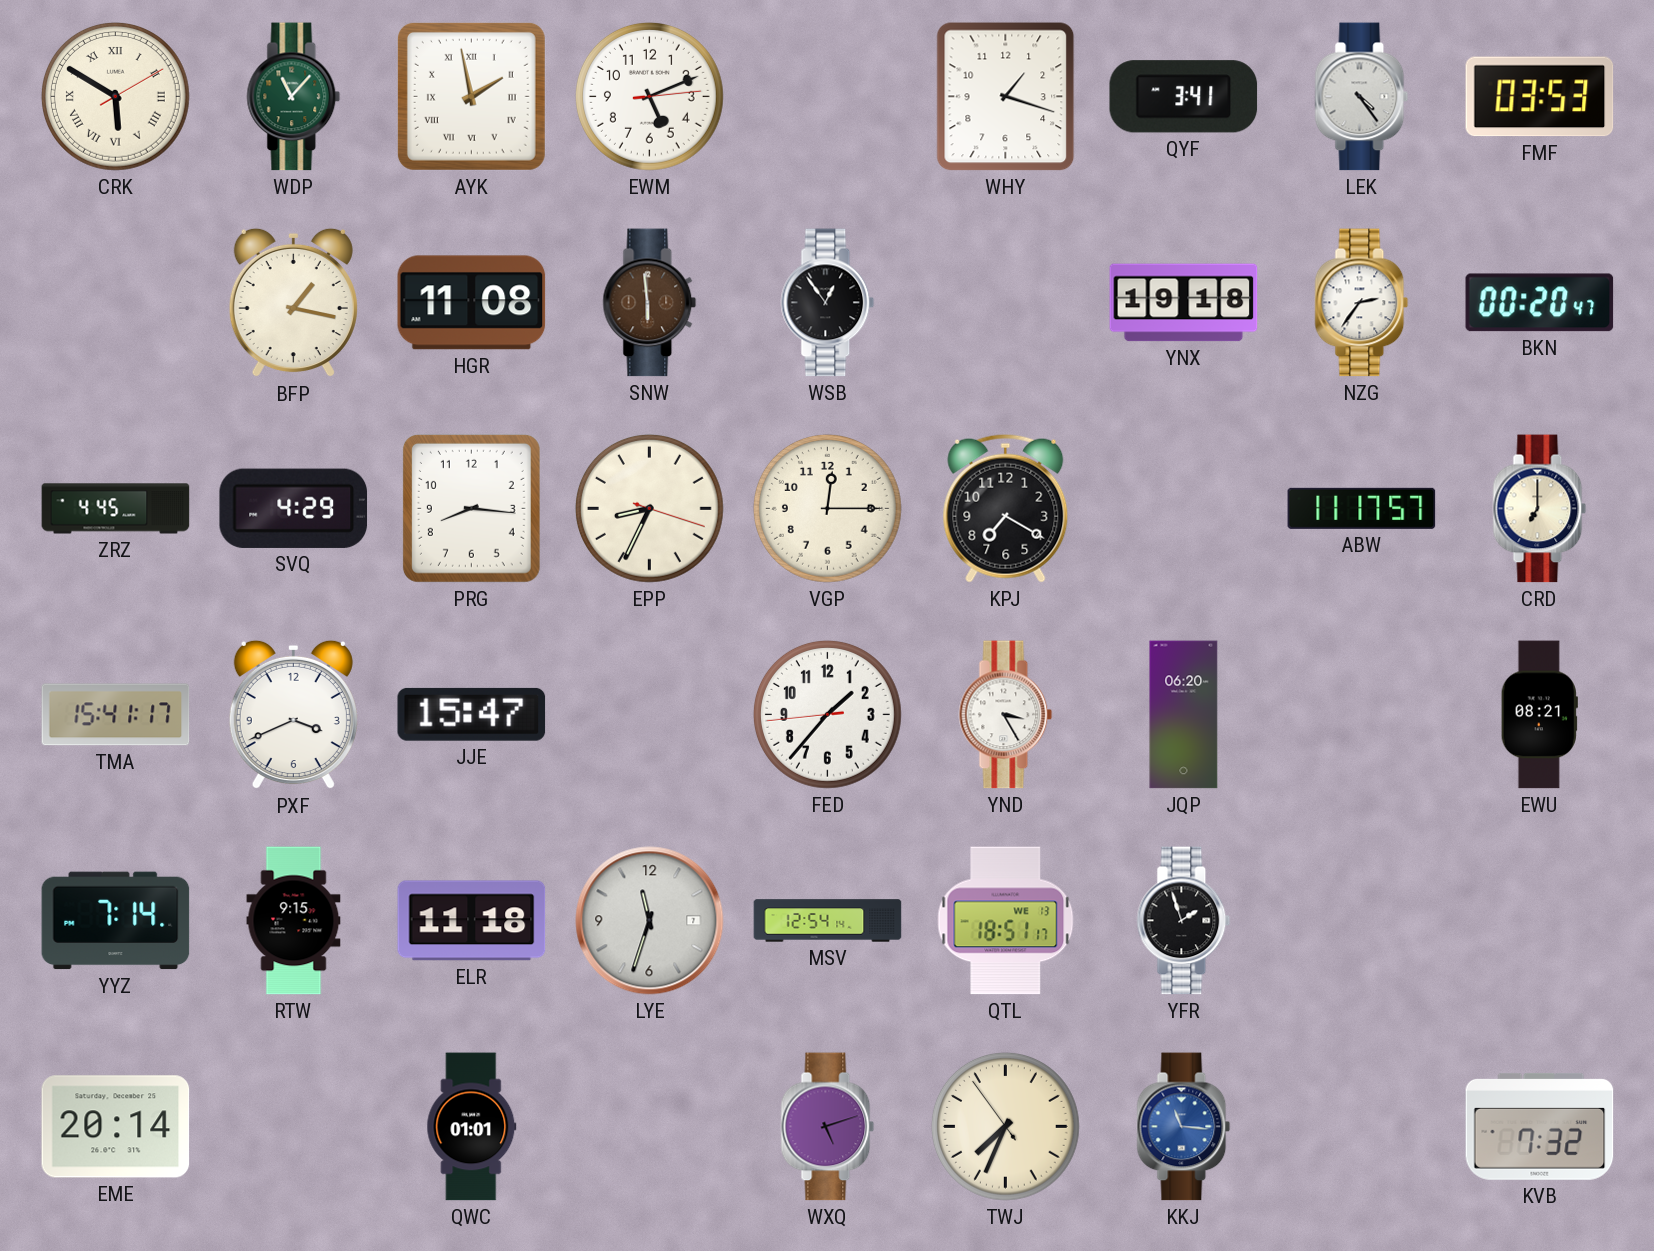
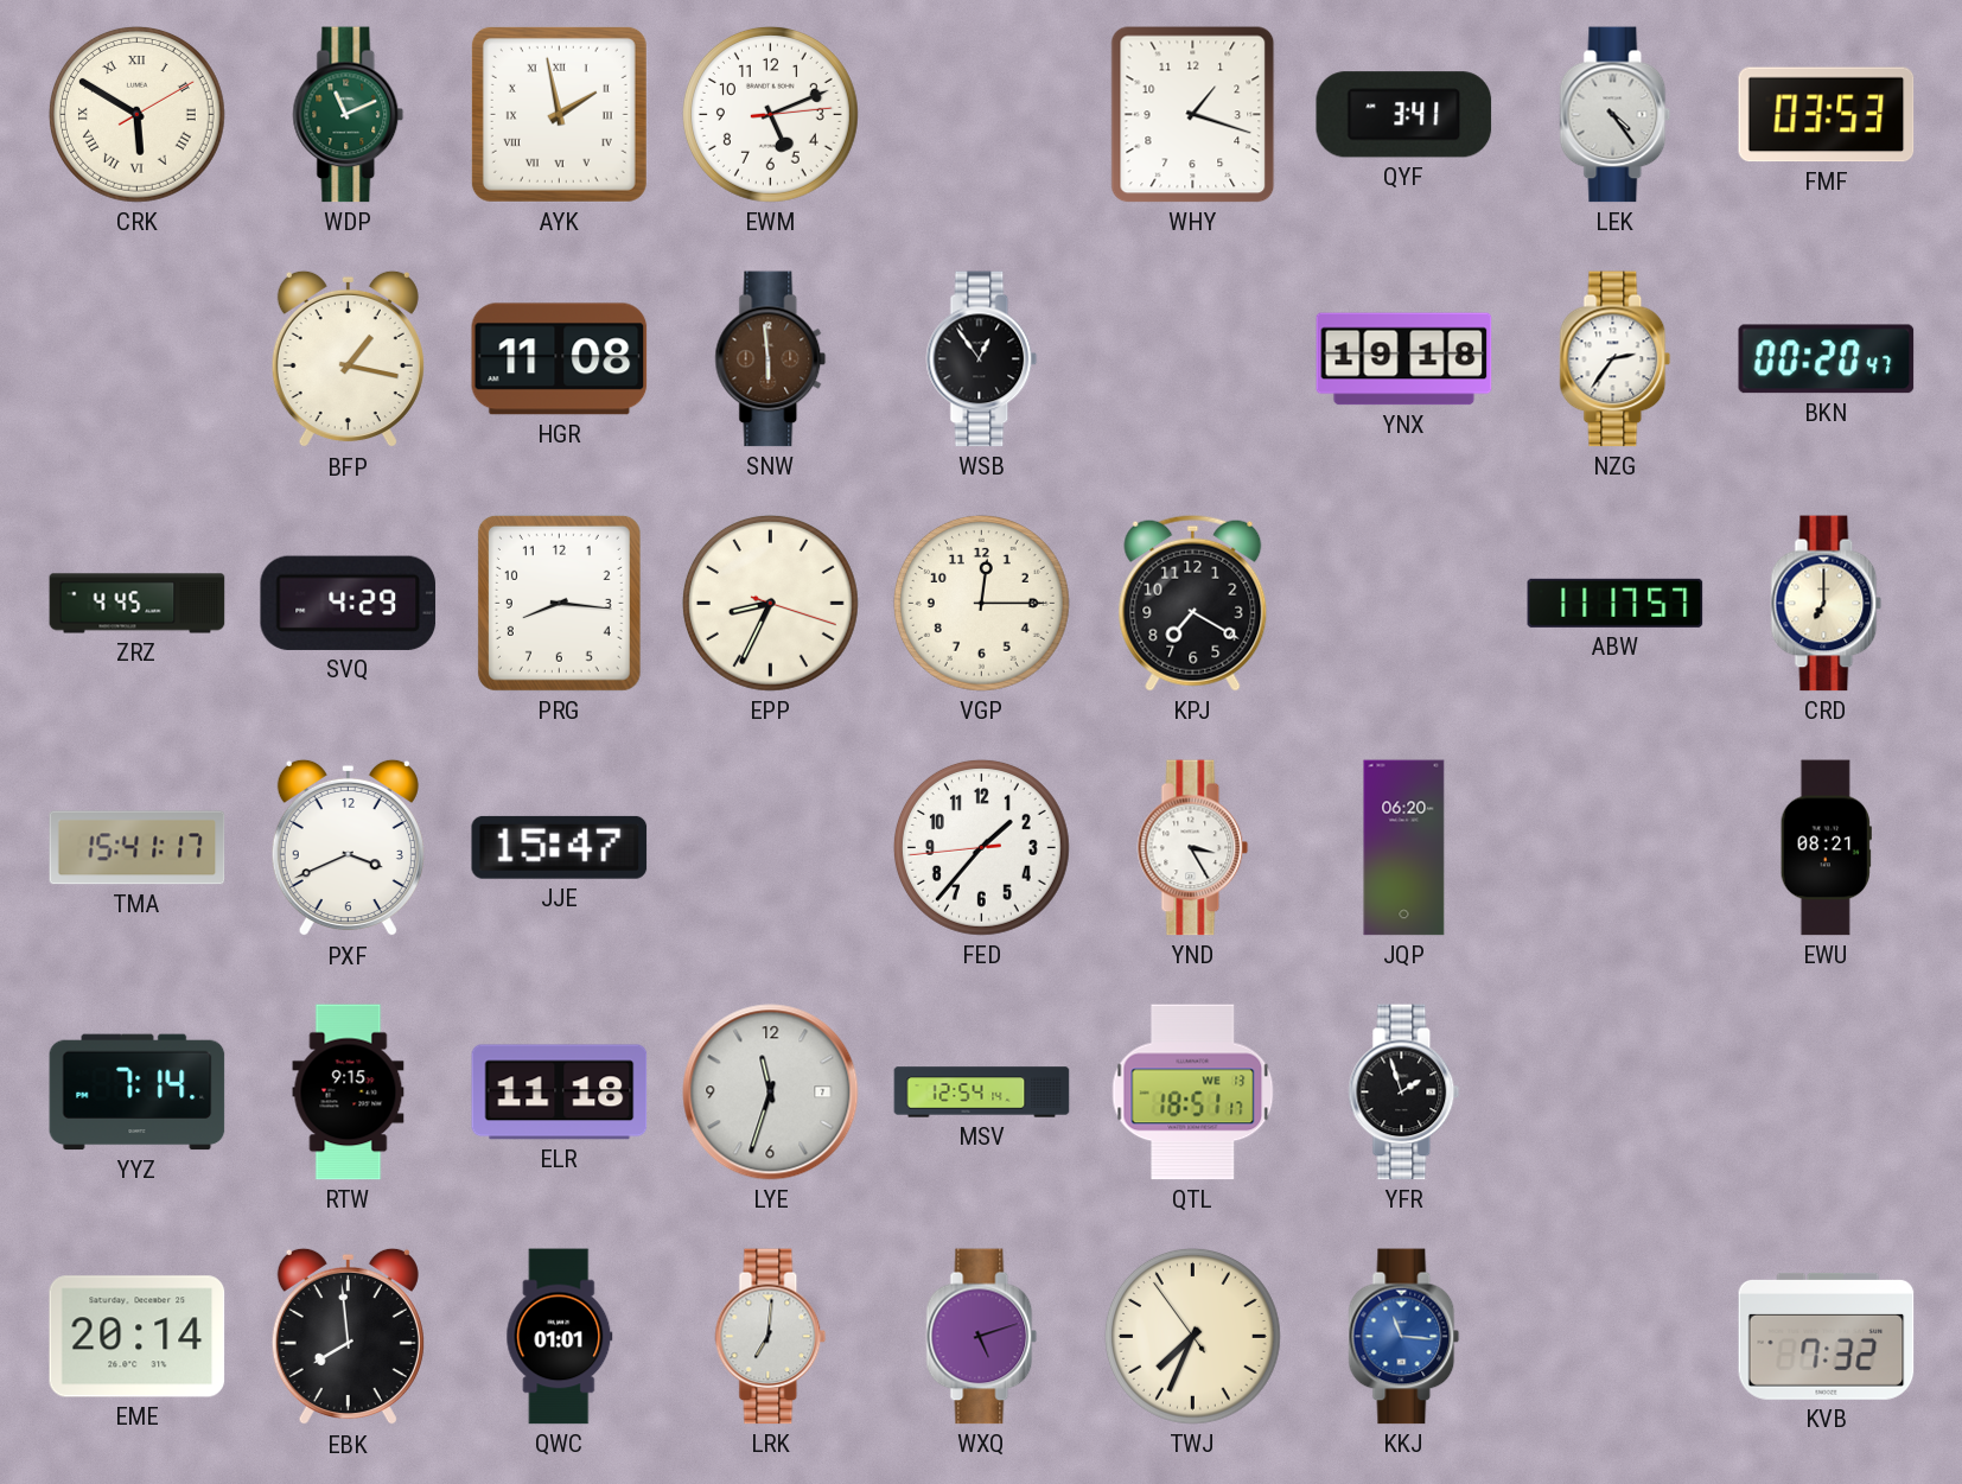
WDP: 11:07 -> 11:11 (349, 115)
EBK: none -> 7:59 (348, 1337)
LRK: none -> 7:01 (771, 1337)
